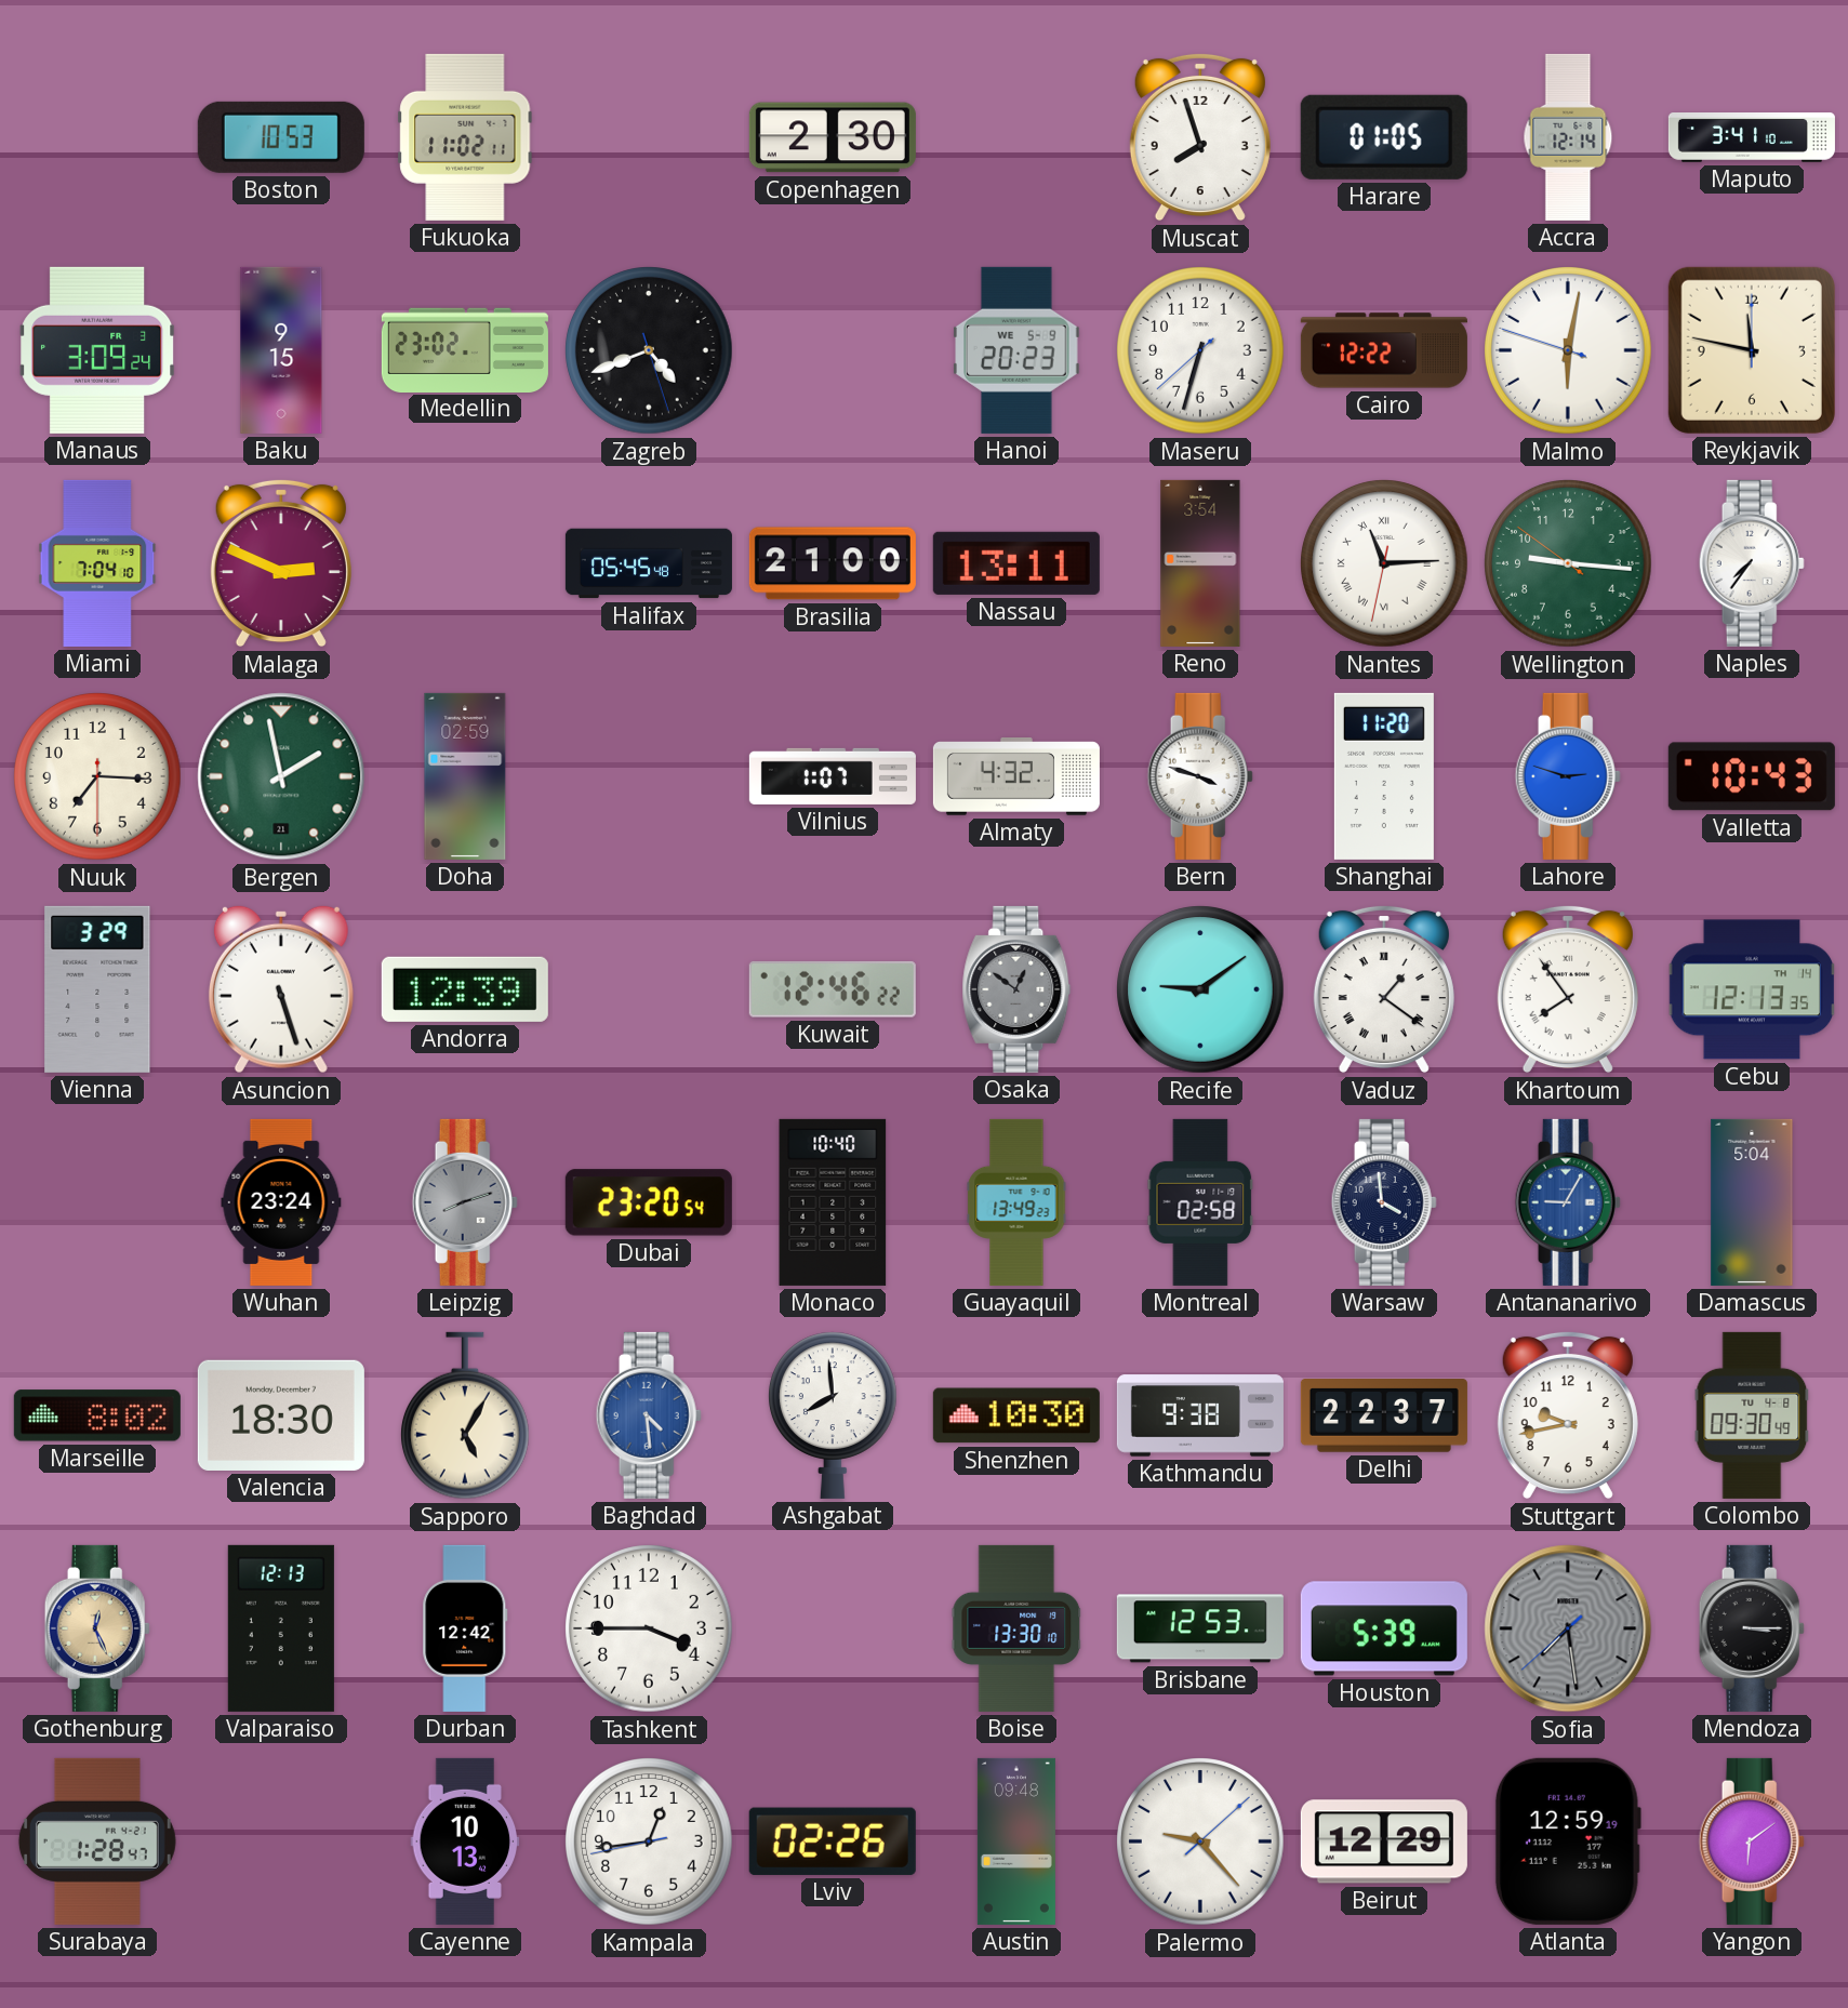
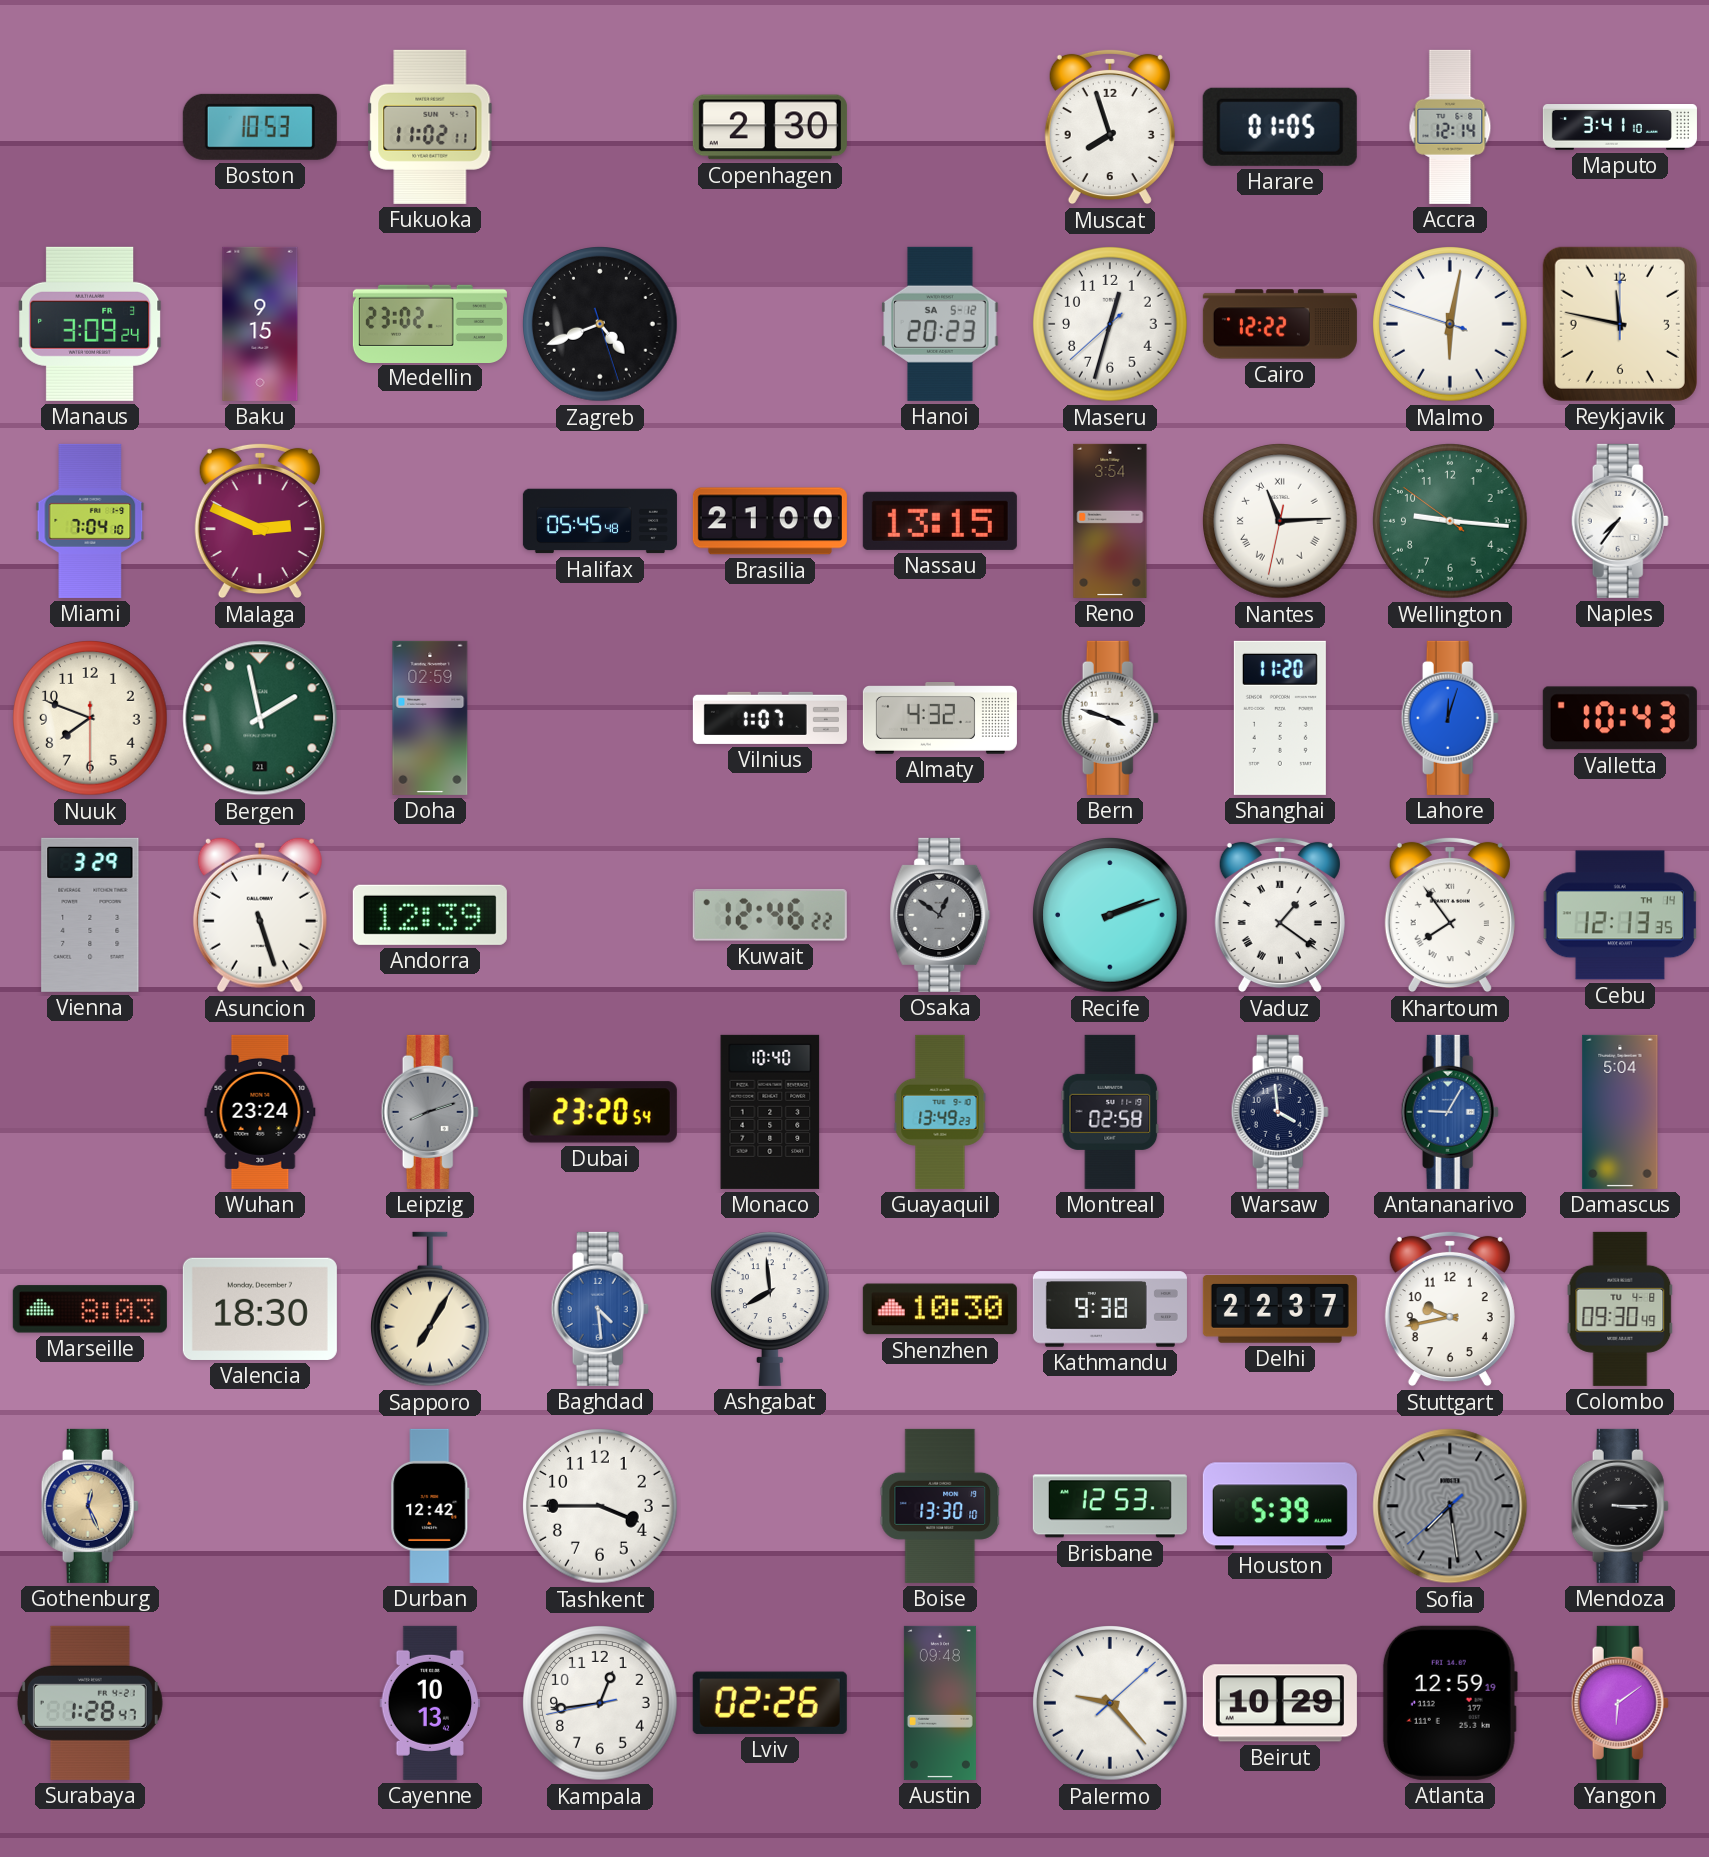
Hanoi date: WE 5-9 -> SA 5-12 (940, 324)
Maseru: 6:32 -> 12:32 (1110, 324)
Nassau: 13:11 -> 13:15 (940, 521)
Nuuk: 7:15 -> 7:48 (90, 718)
Lahore: 2:48 -> 12:03 (1450, 718)
Recife: 9:09 -> 2:12 (1110, 915)
Marseille: 8:02 -> 8:03 (90, 1309)
Sapporo: 5:05 -> 7:05 (430, 1309)
Valparaiso: 12:13 -> none (281, 1628)
Beirut: 12:29 -> 10:29 (1280, 1703)
